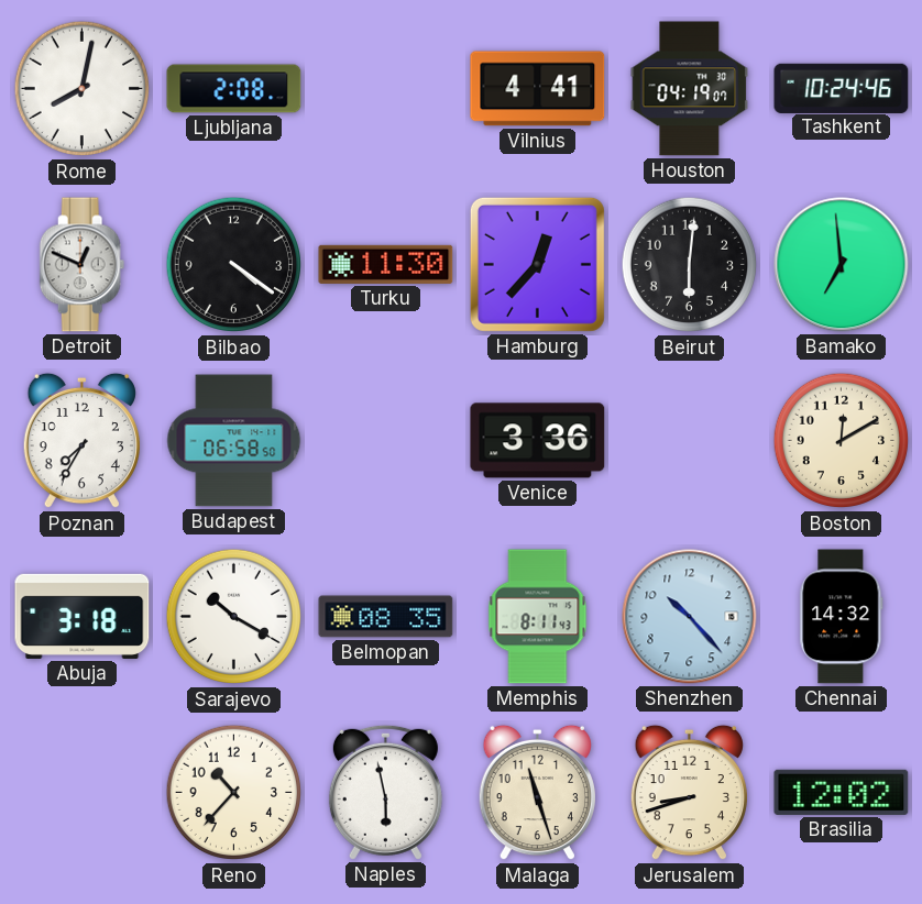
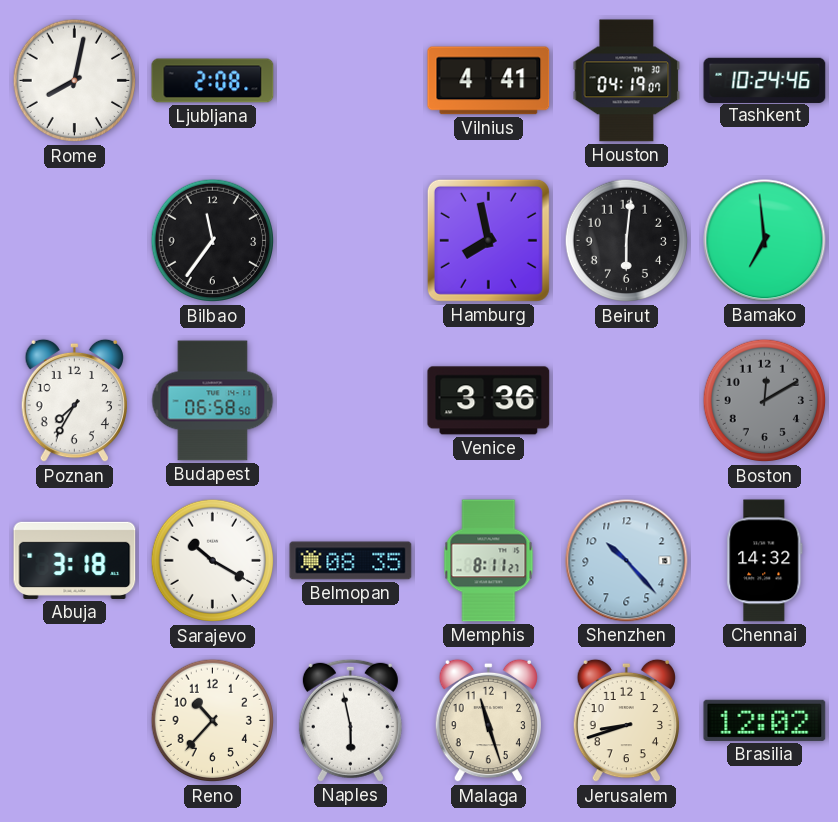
Detroit: 12:49 -> none (83, 265)
Bilbao: 4:21 -> 11:36 (213, 241)
Turku: 11:30 -> none (386, 264)
Hamburg: 12:37 -> 7:58 (488, 240)
Boston dial: cream -> grey (765, 401)
Memphis: 8:11:43 -> 8:11:27 (489, 561)
